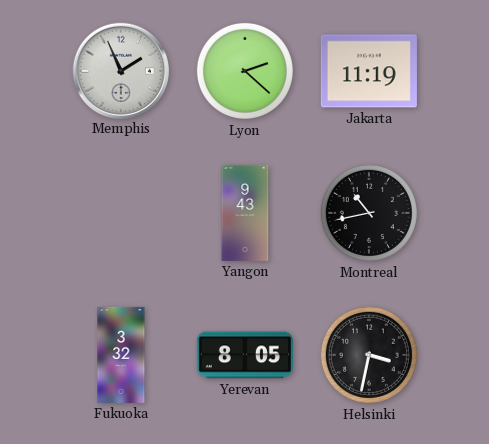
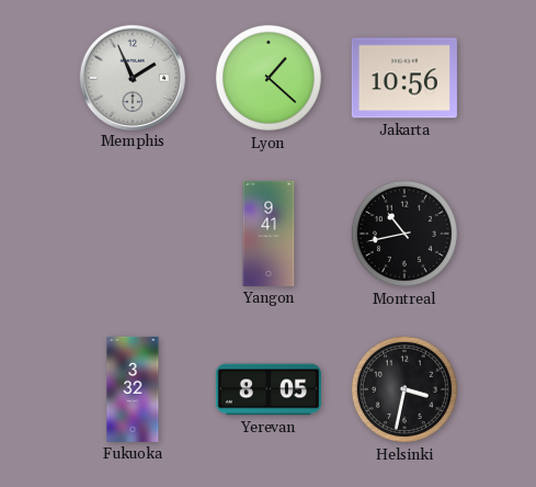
Lyon: 2:22 -> 1:22 (269, 78)
Jakarta: 11:19 -> 10:56 (404, 78)
Yangon: 9:43 -> 9:41 (269, 234)
